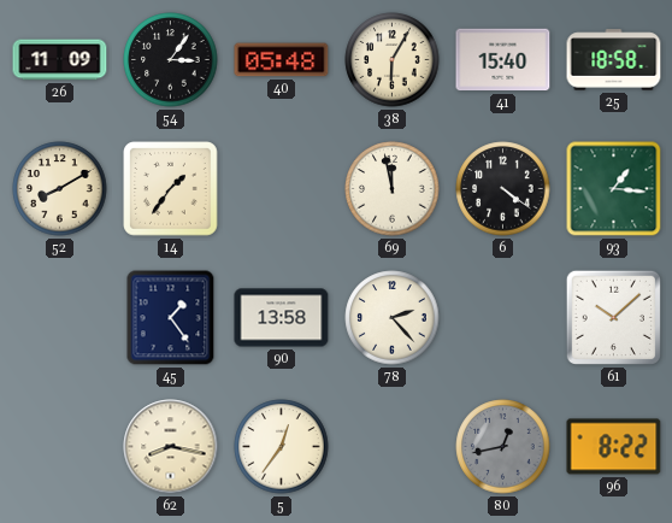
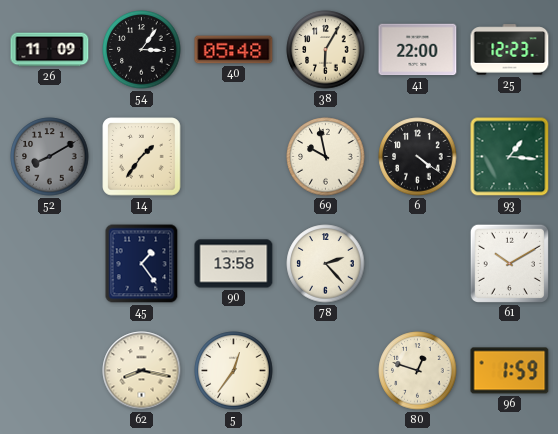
41: 15:40 -> 22:00 (418, 50)
25: 18:58 -> 12:23 (510, 50)
52 dial: cream -> grey (50, 157)
69: 11:58 -> 9:58 (326, 157)
61: 10:08 -> 10:10 (509, 263)
80: 12:43 -> 12:48 (418, 371)
80 dial: grey -> cream (418, 371)
96: 8:22 -> 1:59 (510, 371)
